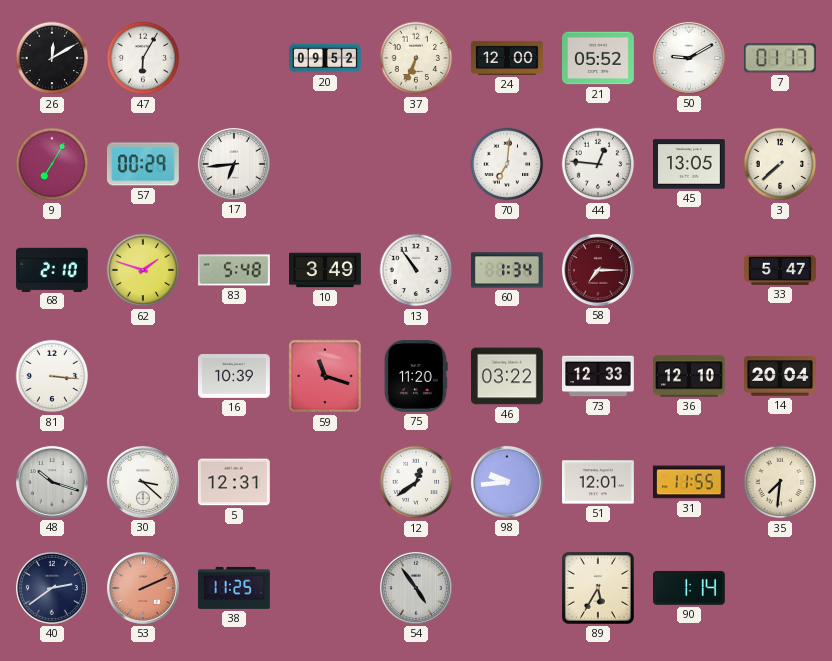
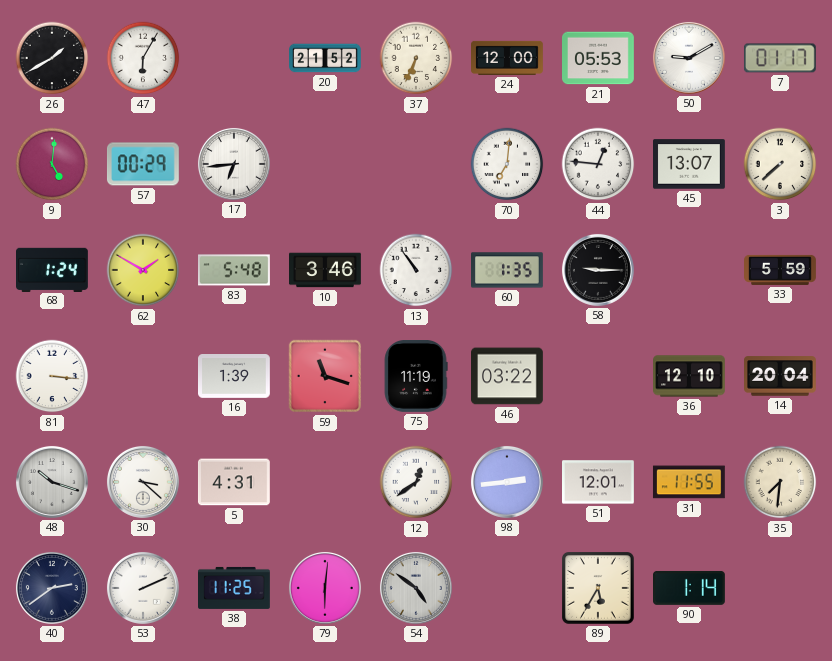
26: 12:10 -> 1:40 (52, 58)
20: 09:52 -> 21:52 (326, 58)
21: 05:52 -> 05:53 (599, 58)
9: 7:05 -> 5:01 (52, 164)
45: 13:05 -> 13:07 (690, 164)
68: 2:10 -> 1:24 (53, 269)
62: 1:48 -> 1:50 (143, 270)
10: 3:49 -> 3:46 (326, 270)
60: 1:34 -> 1:35 (508, 270)
58: 7:15 -> 9:15 (598, 270)
58 dial: burgundy -> black (598, 270)
33: 5:47 -> 5:59 (780, 270)
16: 10:39 -> 1:39 (235, 377)
75: 11:20 -> 11:19 (416, 377)
73: 12:33 -> none (599, 376)
5: 12:31 -> 4:31 (234, 482)
98: 9:44 -> 2:44 (507, 482)
53 dial: salmon -> white (143, 588)
79: none -> 6:01 (325, 588)
54: 4:54 -> 4:51 (416, 588)
